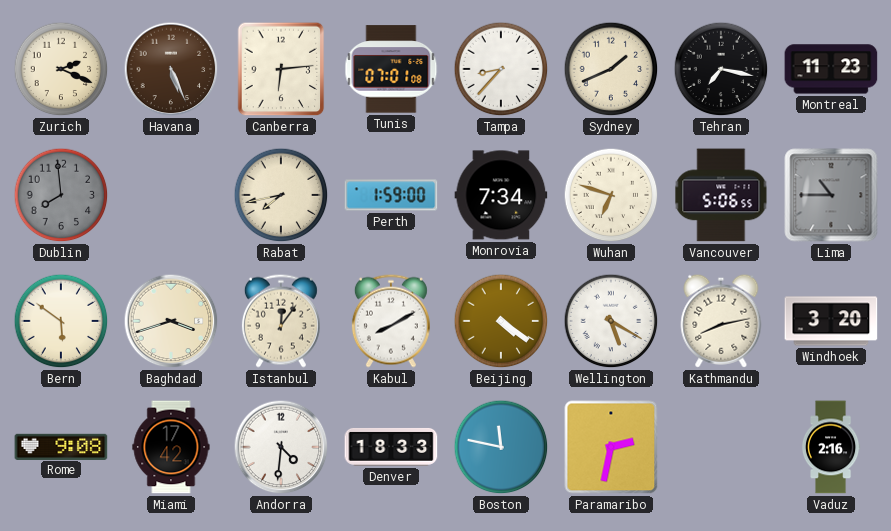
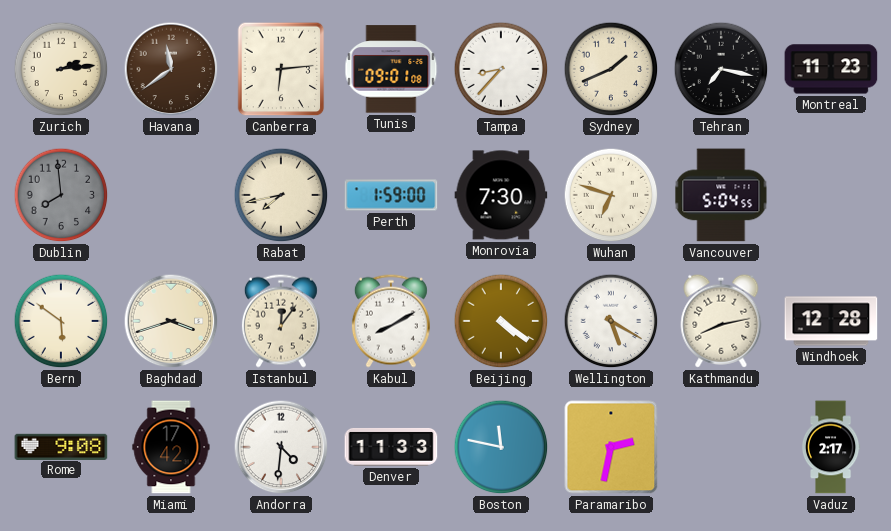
Zurich: 2:19 -> 2:14 (61, 69)
Havana: 5:26 -> 11:39 (171, 69)
Tunis: 07:01 -> 09:01 (391, 69)
Monrovia: 7:34 -> 7:30 (501, 195)
Vancouver: 5:06 -> 5:04 (721, 195)
Lima: 10:45 -> none (831, 195)
Windhoek: 3:20 -> 12:28 (831, 321)
Denver: 18:33 -> 11:33 (391, 447)
Vaduz: 2:16 -> 2:17 (831, 447)
